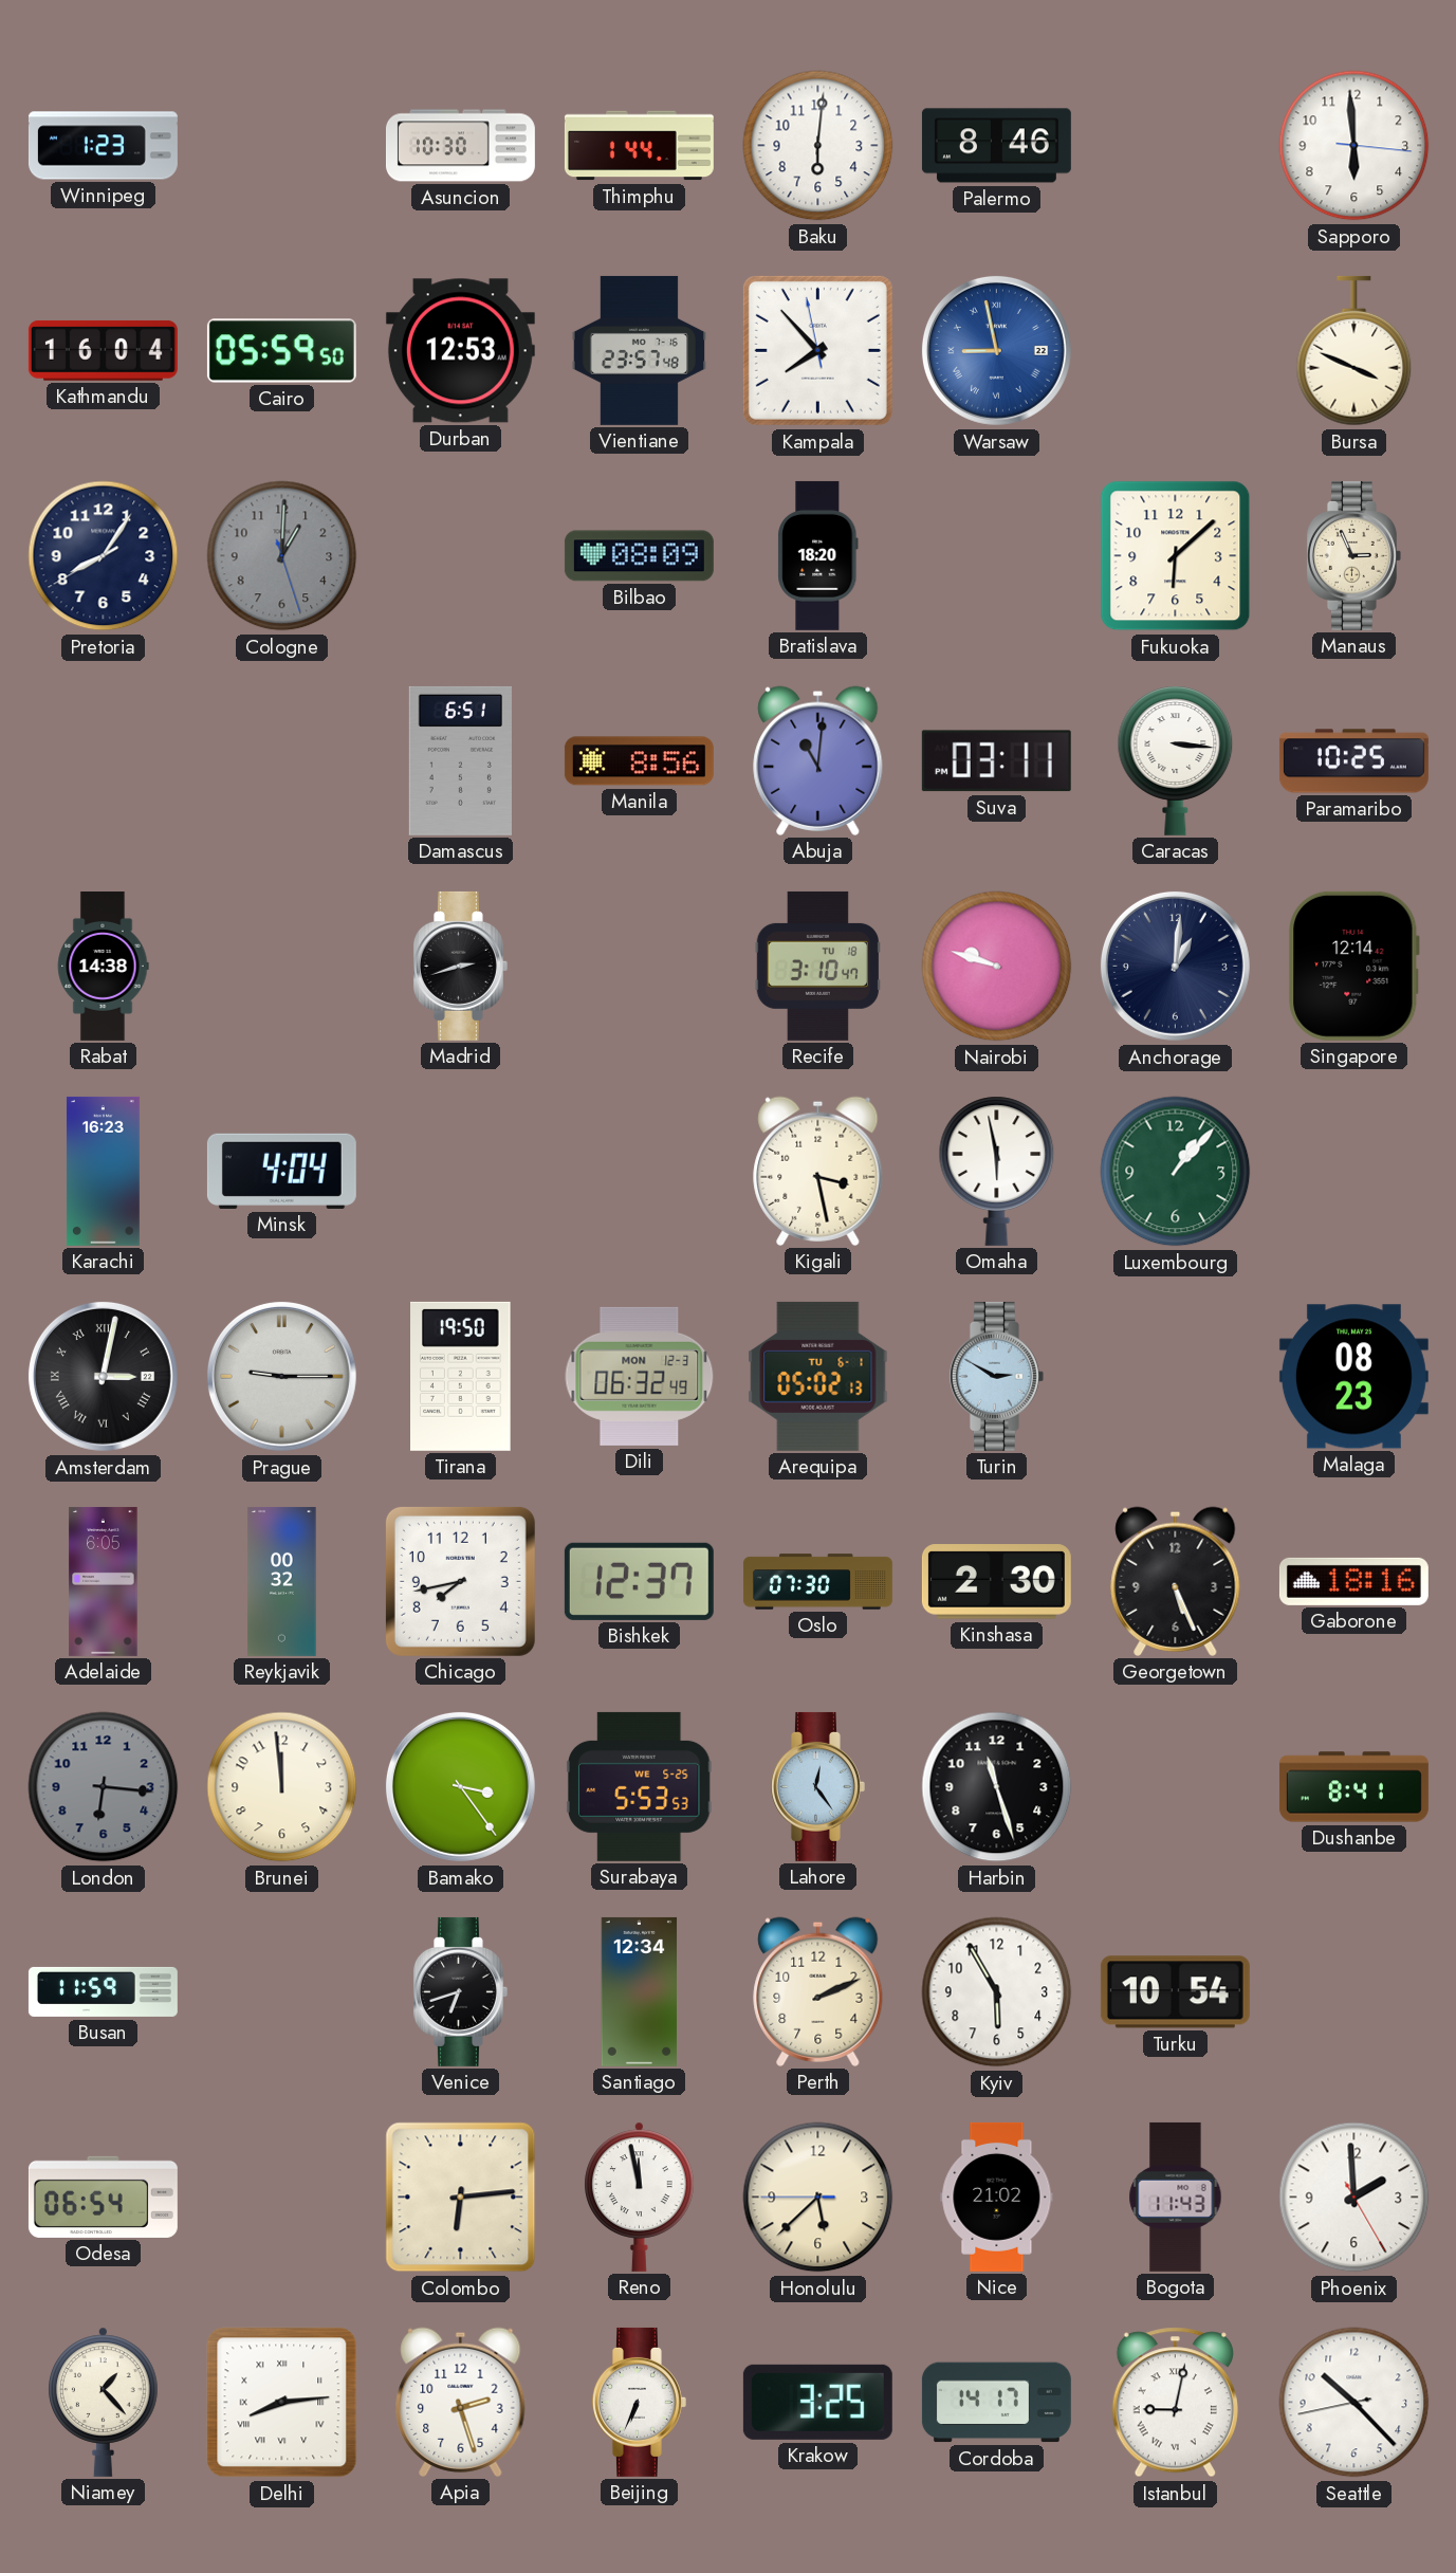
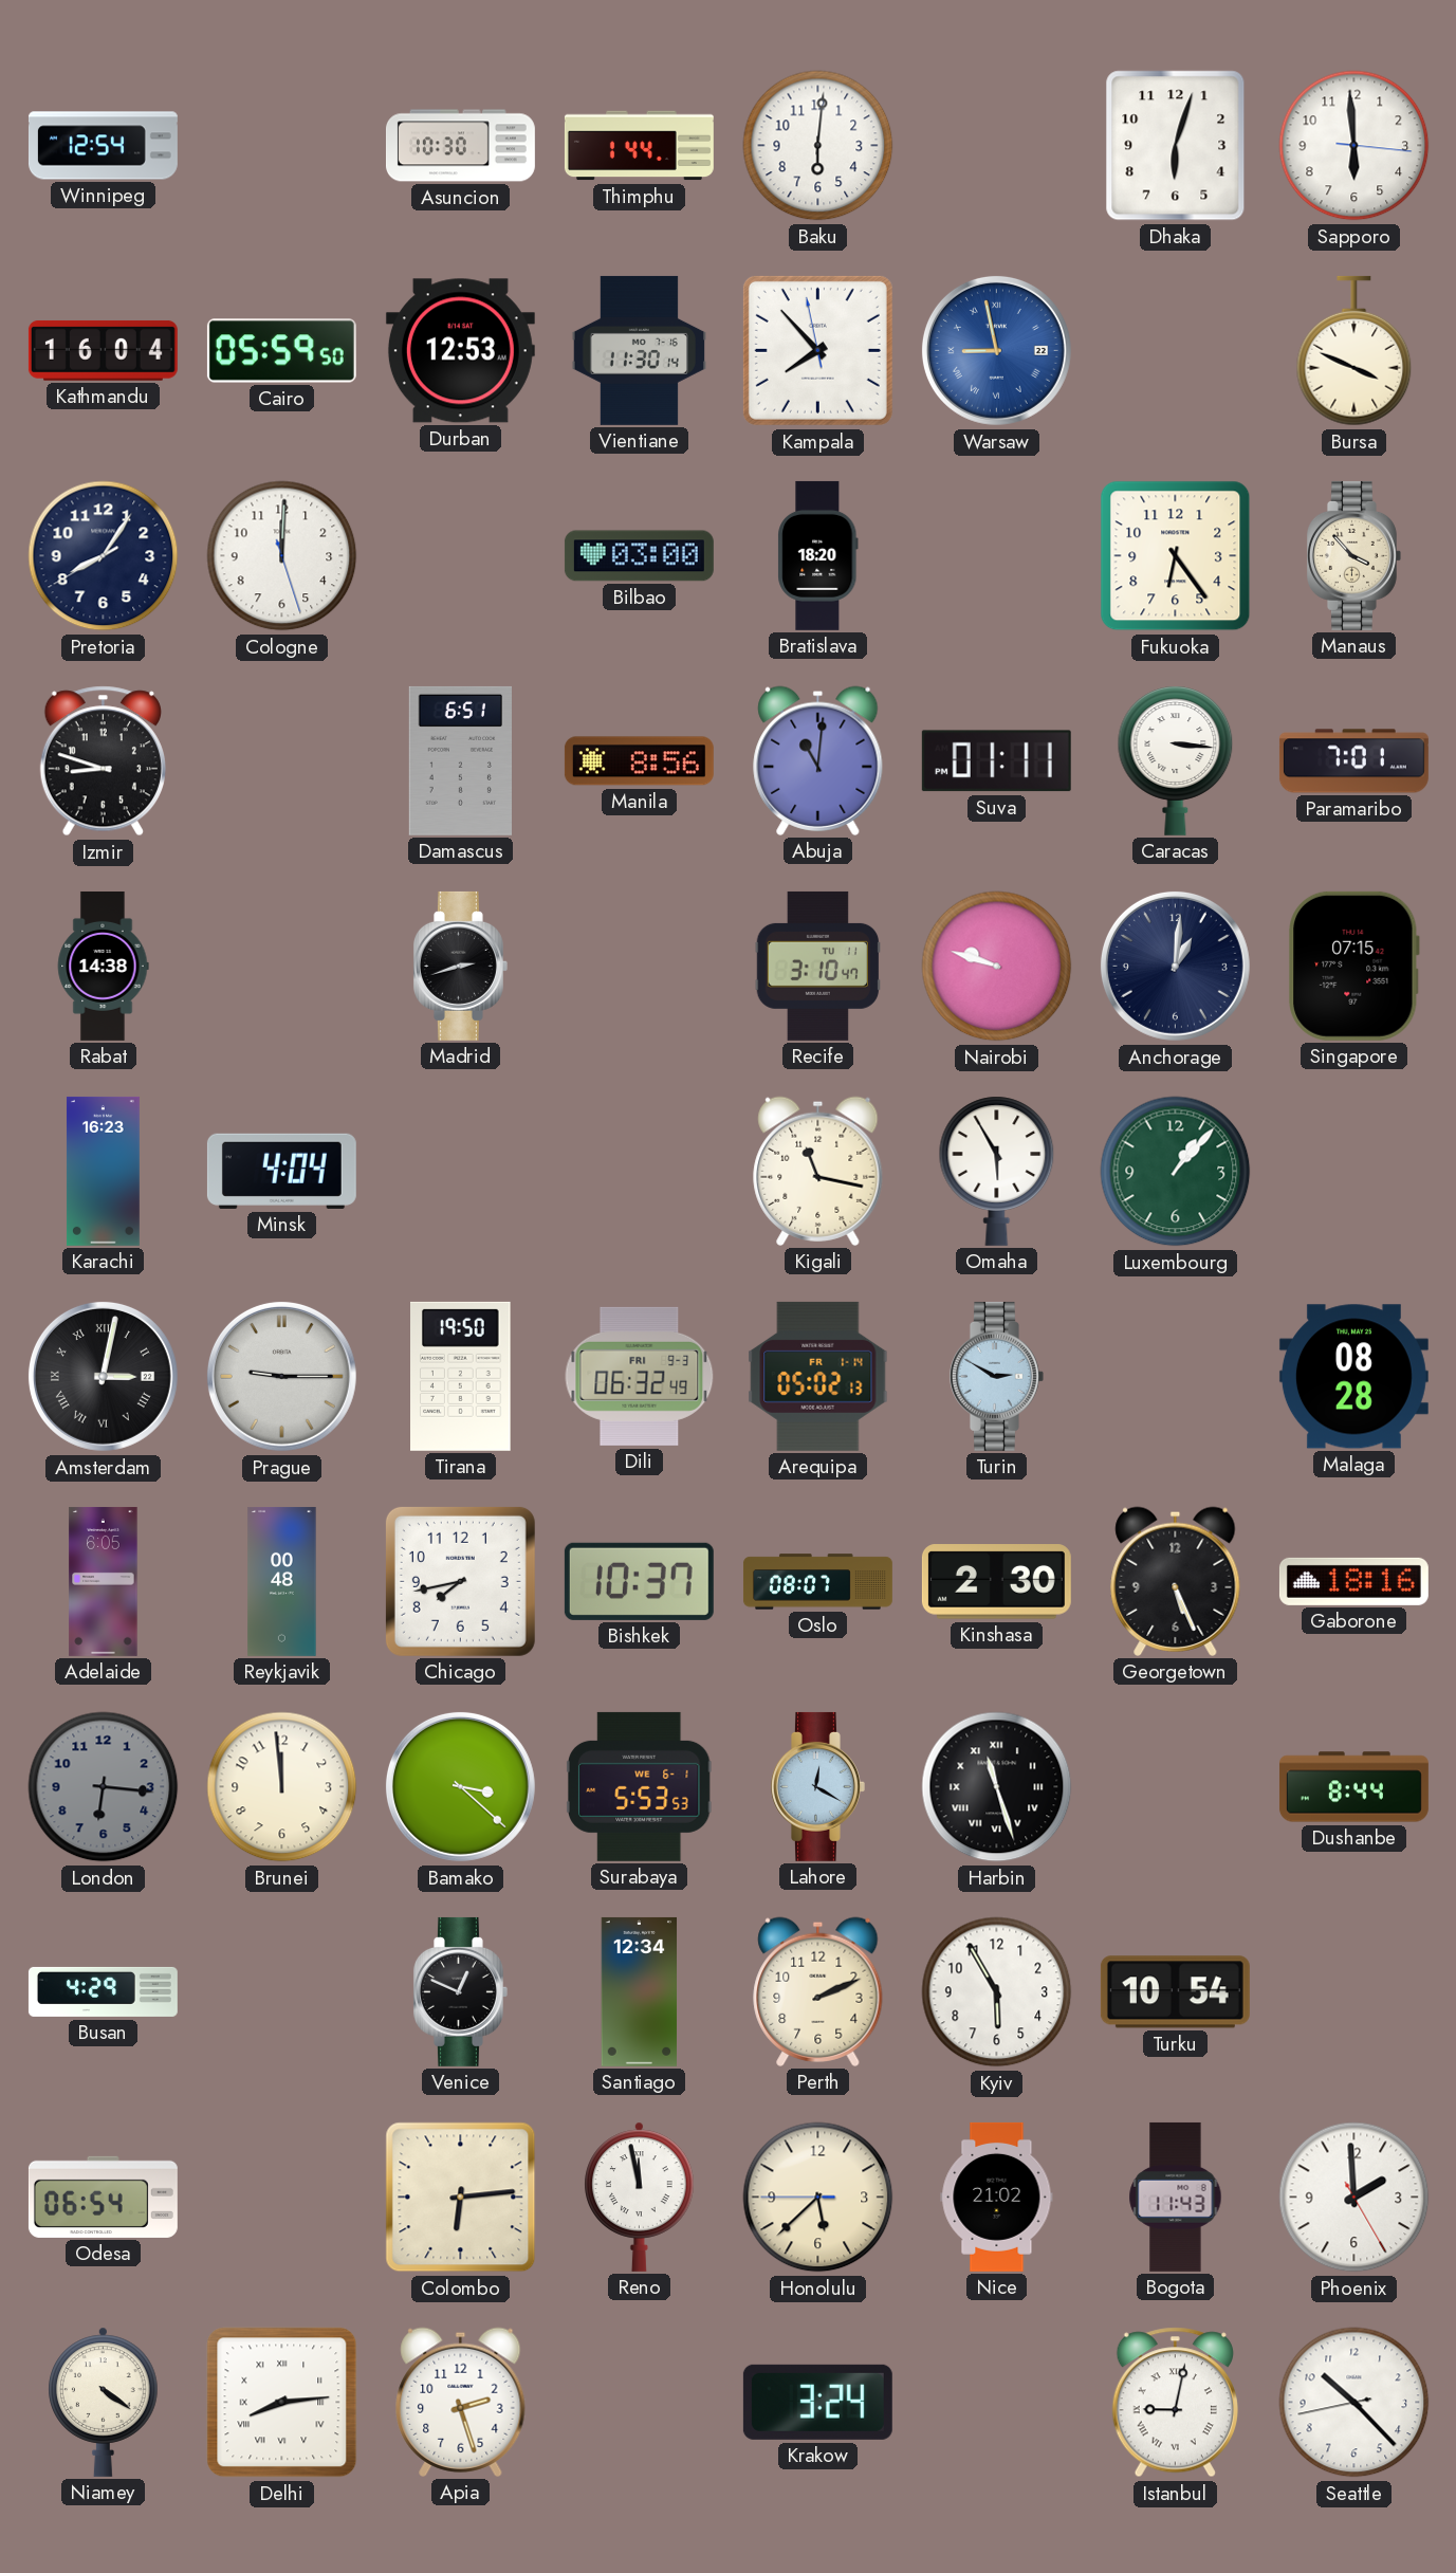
Winnipeg: 1:23 -> 12:54 (103, 146)
Palermo: 8:46 -> none (996, 146)
Dhaka: none -> 6:03 (1176, 146)
Vientiane: 23:57 -> 11:30 (639, 350)
Cologne: 1:00 -> 12:00 (282, 556)
Cologne dial: grey -> white (282, 556)
Bilbao: 08:09 -> 03:00 (639, 556)
Fukuoka: 6:08 -> 6:24 (1176, 556)
Manaus: 2:56 -> 3:53 (1353, 555)
Izmir: none -> 8:48 (103, 761)
Suva: 03:11 -> 01:11 (996, 761)
Paramaribo: 10:25 -> 7:01 (1353, 761)
Recife date: TU 18 -> TU 11 (817, 966)
Singapore: 12:14 -> 07:15 (1354, 966)
Kigali: 3:28 -> 11:17 (818, 1171)
Omaha: 5:58 -> 5:55 (997, 1171)
Dili date: MON 12-3 -> FRI 9-3 (640, 1376)
Arequipa date: TU 6-1 -> FR 1-14 (818, 1376)
Malaga: 08:23 -> 08:28 (1353, 1377)
Reykjavik: 00:32 -> 00:48 (282, 1581)
Bishkek: 12:37 -> 10:37 (639, 1581)
Oslo: 07:30 -> 08:07 (817, 1582)
Bamako: 3:24 -> 3:22 (460, 1786)
Surabaya date: WE 5-25 -> WE 6-1 (639, 1786)
Lahore: 12:24 -> 12:20 (817, 1786)
Harbin numerals: Arabic -> Roman (997, 1787)
Dushanbe: 8:41 -> 8:44 (1353, 1787)
Busan: 11:59 -> 4:29 (103, 1991)
Venice: 6:42 -> 12:49 (460, 1991)
Niamey: 1:23 -> 4:21 (104, 2402)
Beijing: 6:34 -> none (639, 2402)
Krakow: 3:25 -> 3:24 (817, 2402)
Cordoba: 14:17 -> none (996, 2403)
